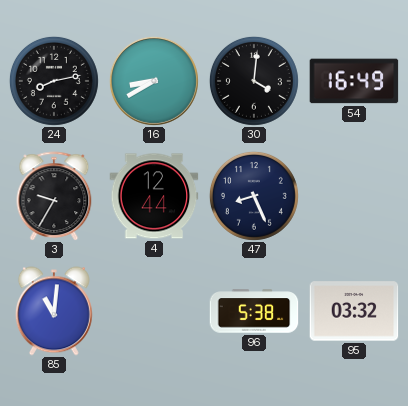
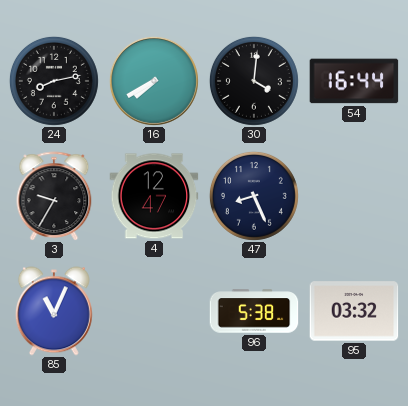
16: 8:40 -> 7:40 (154, 81)
54: 16:49 -> 16:44 (354, 81)
4: 12:44 -> 12:47 (154, 196)
85: 11:01 -> 11:04 (54, 311)
